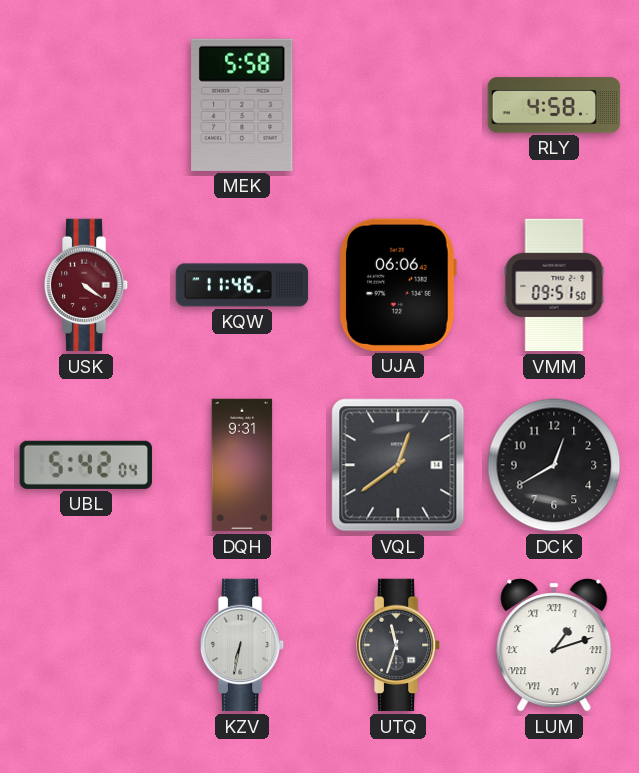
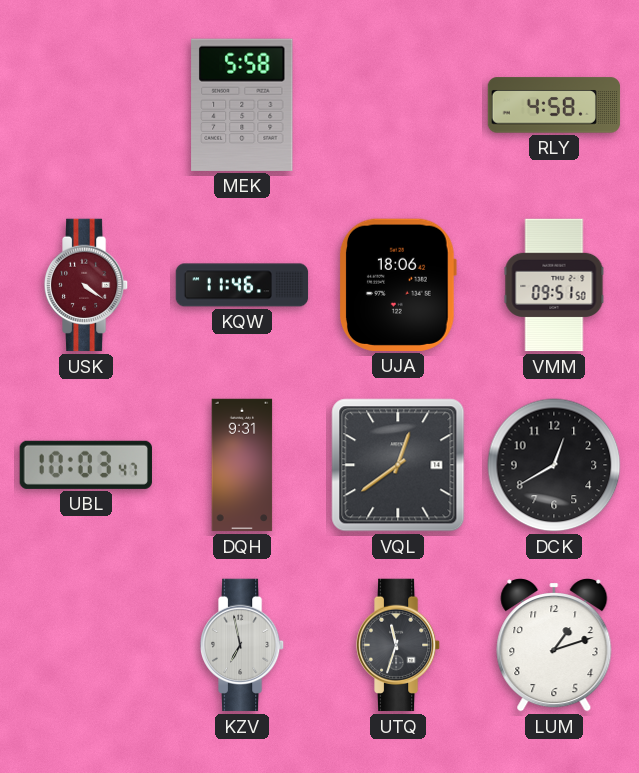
UJA: 06:06 -> 18:06 (397, 285)
UBL: 5:42 -> 10:03 (86, 465)
KZV: 6:32 -> 6:58 (242, 645)
LUM numerals: Roman -> Arabic (554, 646)
